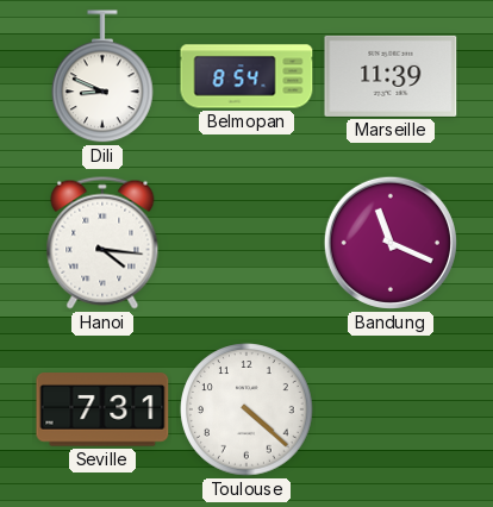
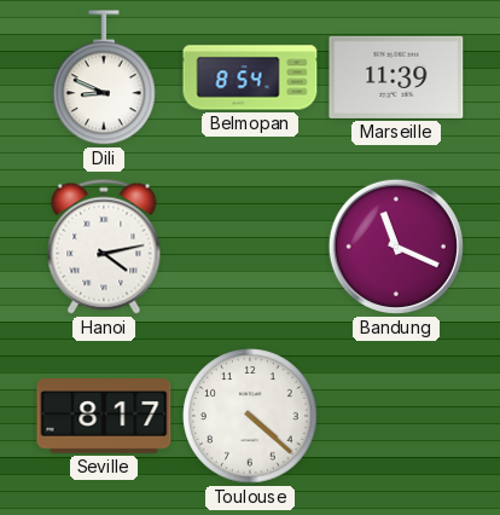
Hanoi: 4:16 -> 4:13 (104, 247)
Seville: 7:31 -> 8:17 (104, 416)
